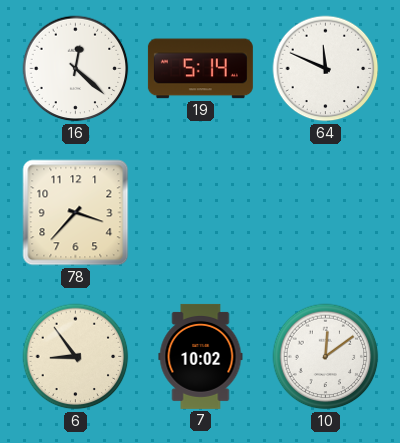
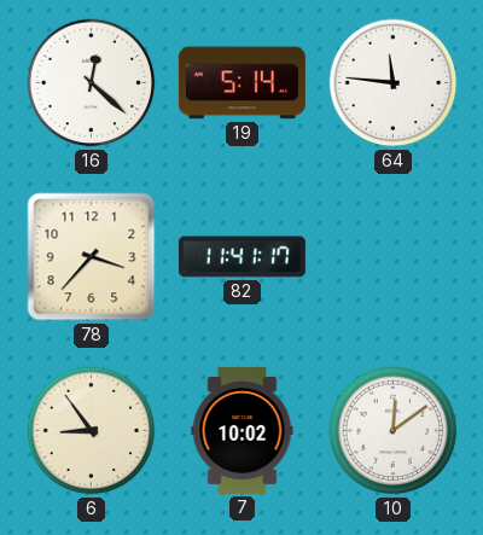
64: 11:49 -> 11:46 (394, 83)
82: none -> 11:41 (241, 257)
